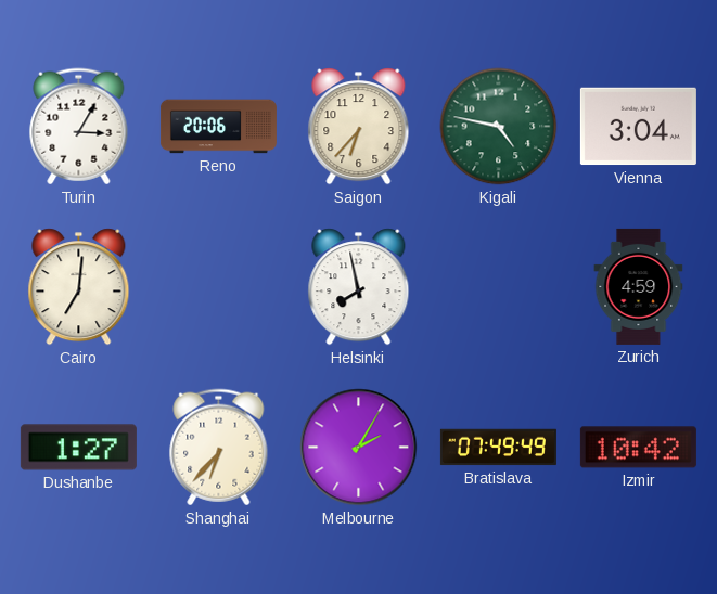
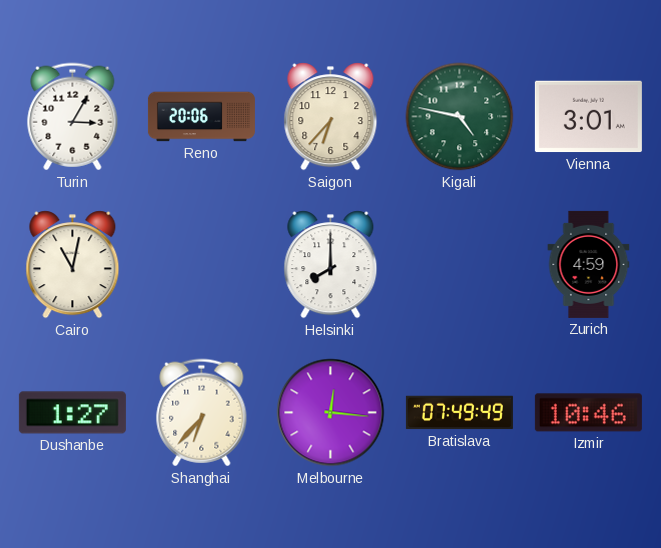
Vienna: 3:04 -> 3:01 (588, 117)
Cairo: 7:01 -> 11:02 (73, 265)
Helsinki: 7:58 -> 8:00 (331, 265)
Melbourne: 2:05 -> 12:16 (331, 413)
Izmir: 10:42 -> 10:46 (588, 413)
